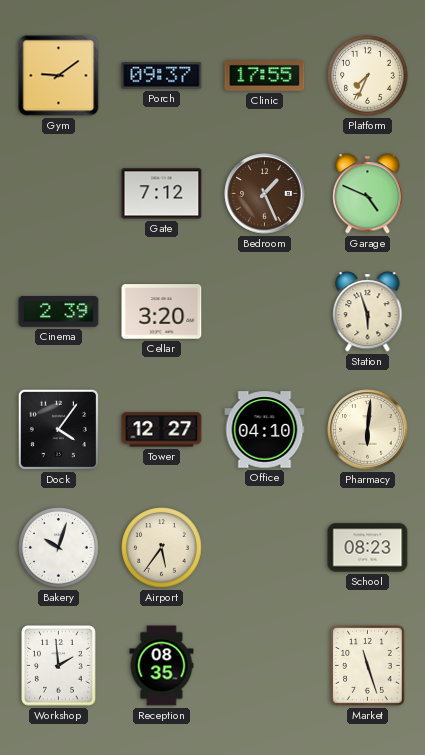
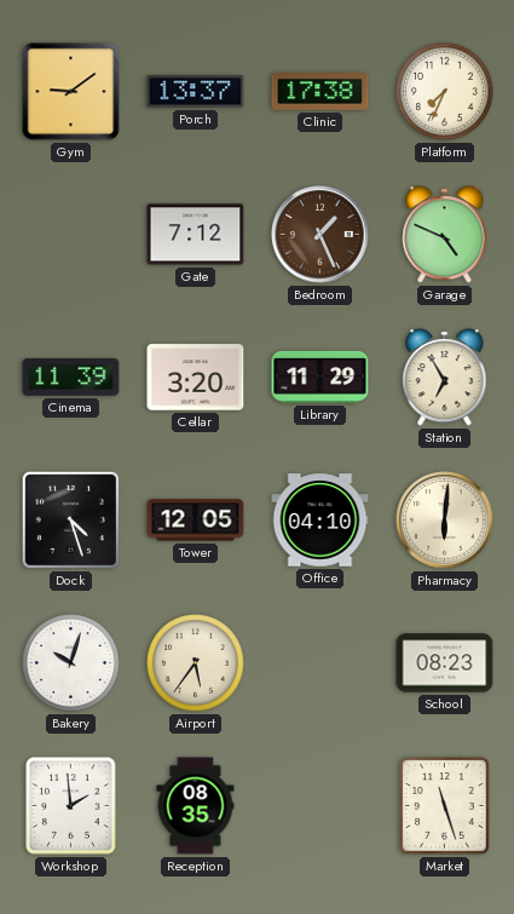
Porch: 09:37 -> 13:37 (196, 92)
Clinic: 17:55 -> 17:38 (320, 92)
Cinema: 2:39 -> 11:39 (71, 376)
Library: none -> 11:29 (320, 376)
Station: 5:57 -> 6:55 (445, 378)
Dock: 4:06 -> 4:27 (70, 519)
Tower: 12:27 -> 12:05 (196, 521)
